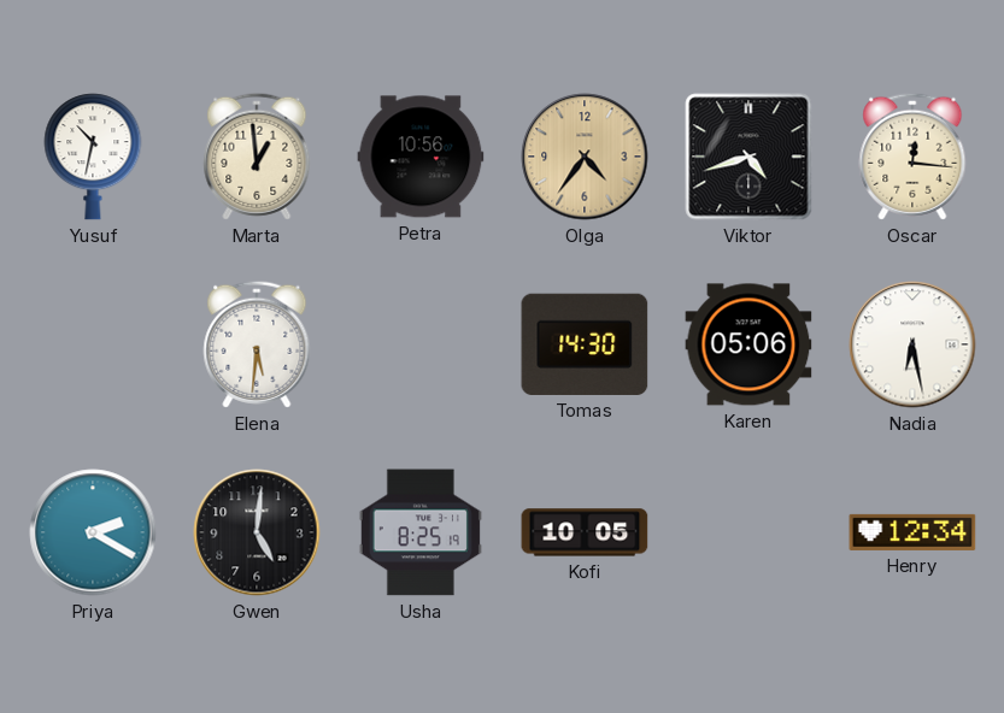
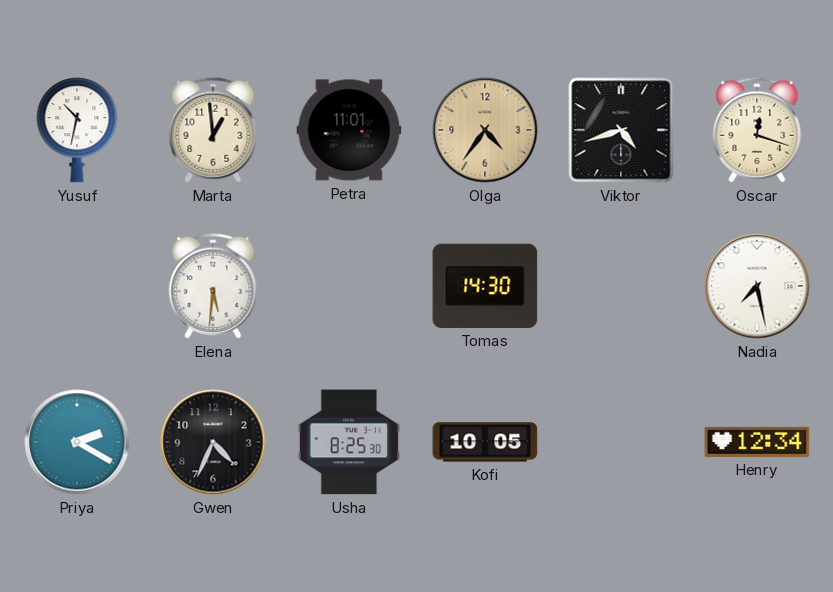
Petra: 10:56 -> 11:01 (349, 130)
Oscar: 12:16 -> 12:18 (757, 130)
Karen: 05:06 -> none (748, 344)
Nadia: 6:28 -> 7:28 (757, 286)
Gwen: 5:01 -> 4:34 (213, 442)
Usha: 8:25:19 -> 8:25:30 (349, 442)
